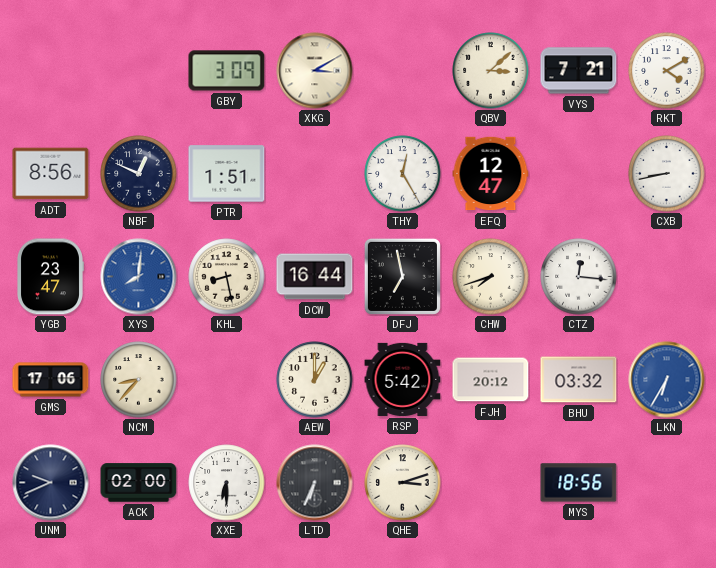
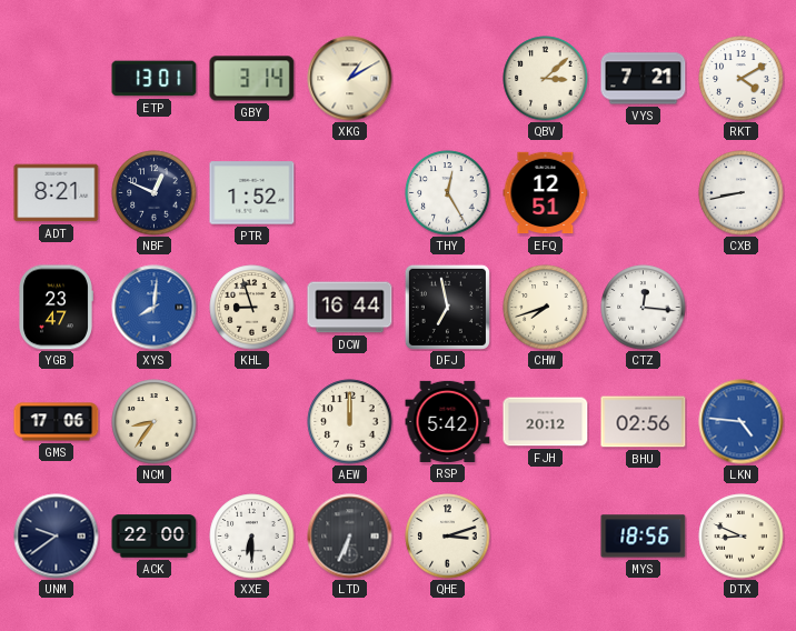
ETP: none -> 13:01 (155, 79)
GBY: 3:09 -> 3:14 (252, 79)
XKG: 3:10 -> 1:10 (350, 79)
ADT: 8:56 -> 8:21 (57, 193)
PTR: 1:51 -> 1:52 (252, 193)
EFQ: 12:47 -> 12:51 (546, 193)
KHL: 8:28 -> 8:57 (252, 308)
NCM: 8:37 -> 8:36 (155, 422)
AEW: 1:00 -> 12:00 (350, 422)
BHU: 03:32 -> 02:56 (644, 422)
LKN: 6:35 -> 4:46 (742, 422)
UNM: 9:41 -> 9:39 (57, 537)
ACK: 02:00 -> 22:00 (155, 537)
DTX: none -> 8:49 (742, 537)
